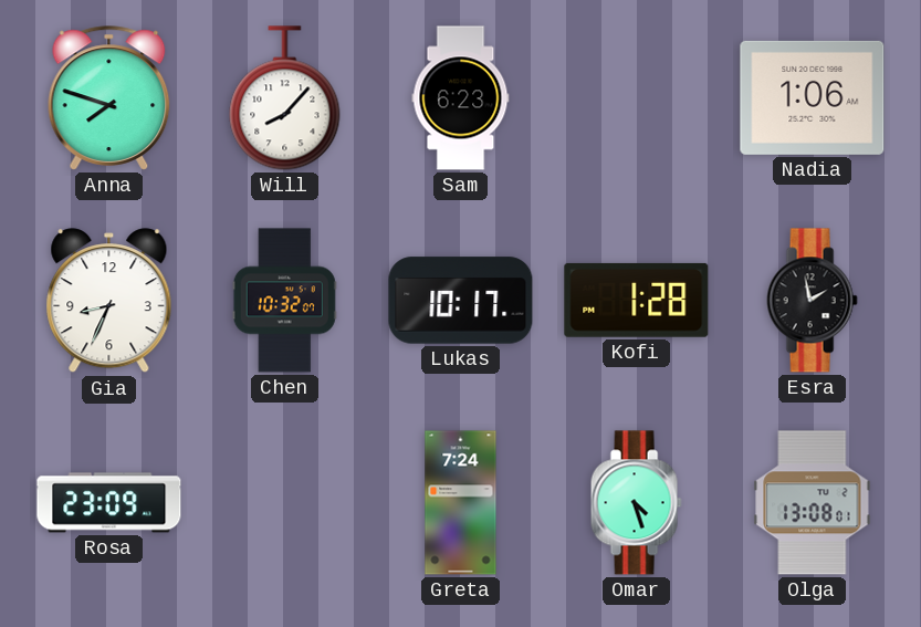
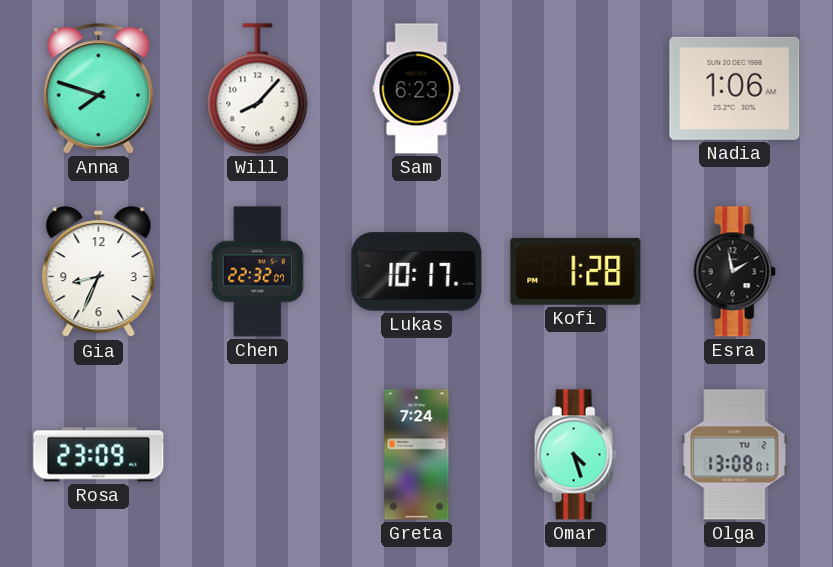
Chen: 10:32 -> 22:32 (257, 272)
